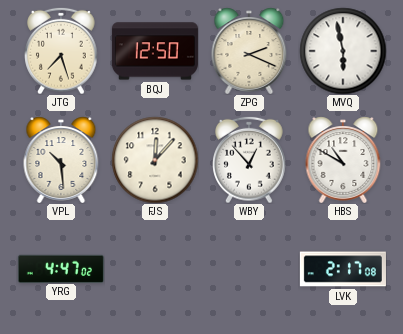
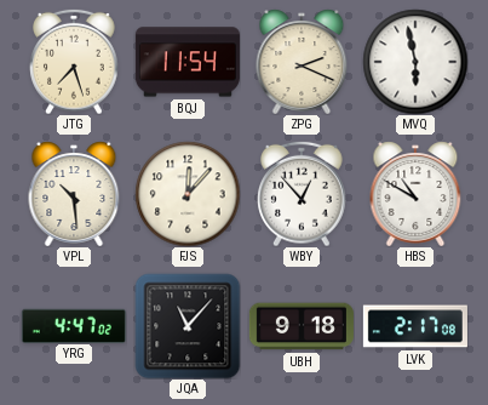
BQJ: 12:50 -> 11:54 (188, 62)
JQA: none -> 11:07 (188, 326)
UBH: none -> 9:18 (302, 326)
